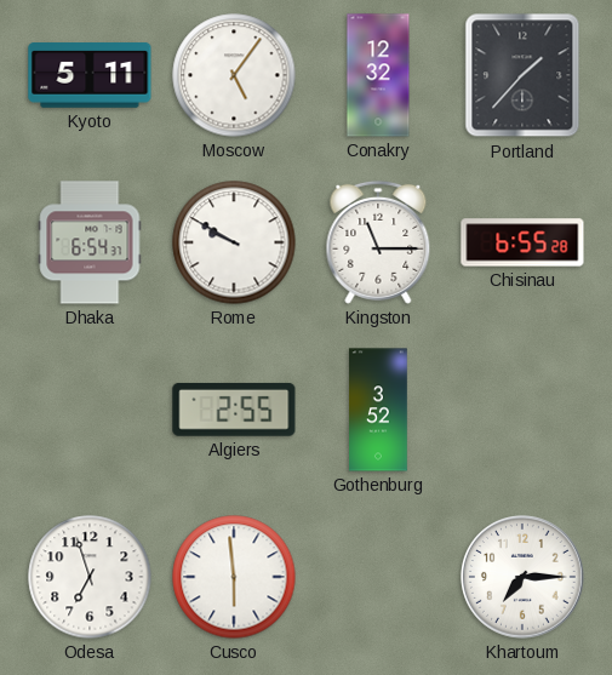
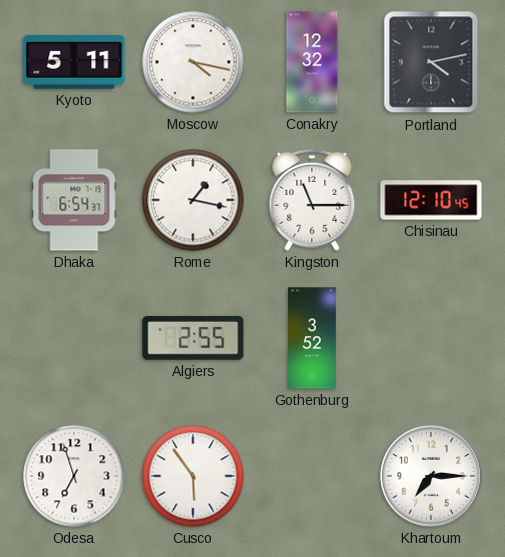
Moscow: 5:06 -> 4:17 (193, 62)
Portland: 1:37 -> 4:13 (431, 62)
Rome: 9:50 -> 1:17 (193, 200)
Chisinau: 6:55 -> 12:10 (431, 200)
Cusco: 5:59 -> 5:54 (193, 476)
